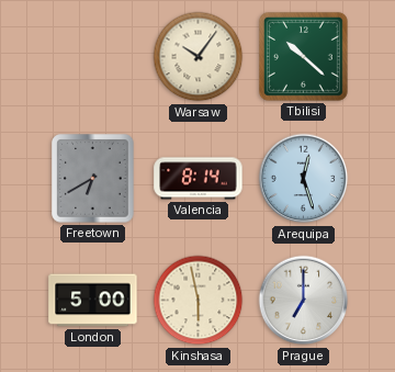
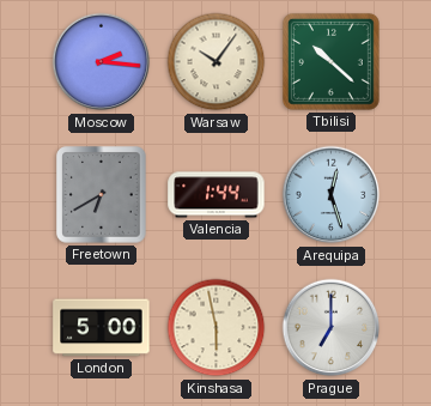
Moscow: none -> 2:16 (102, 62)
Valencia: 8:14 -> 1:44 (217, 195)
